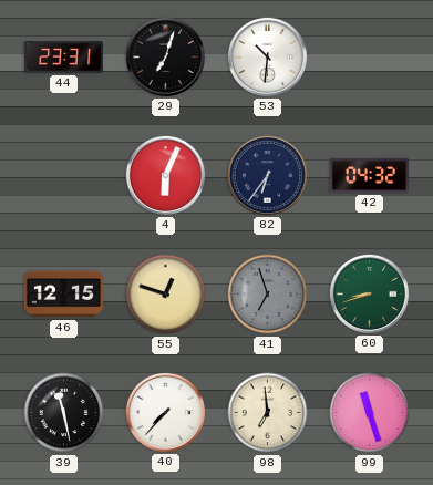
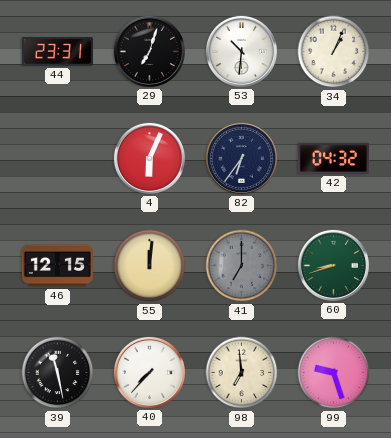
34: none -> 1:04 (334, 52)
55: 12:48 -> 12:01 (150, 266)
41: 6:57 -> 7:00 (242, 266)
99: 11:27 -> 9:27 (334, 373)
